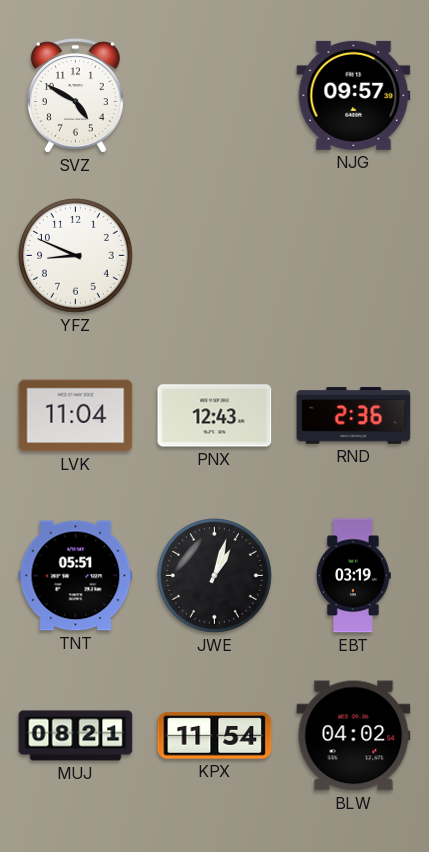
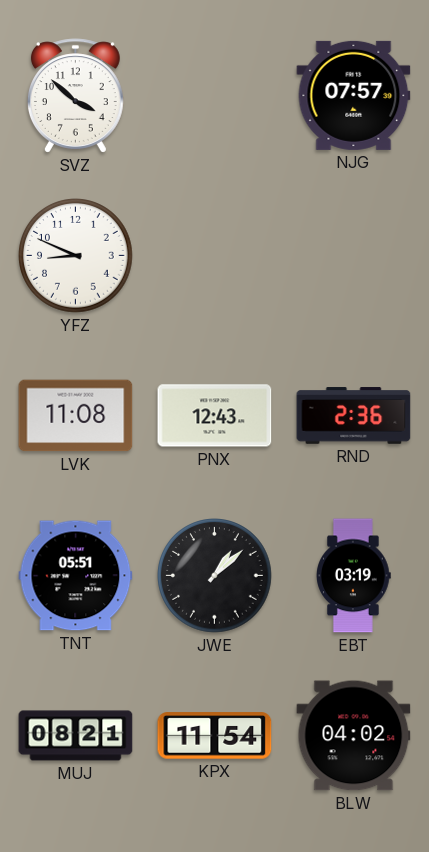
SVZ: 4:50 -> 3:52 (75, 96)
NJG: 09:57 -> 07:57 (354, 95)
LVK: 11:04 -> 11:08 (76, 416)
JWE: 1:03 -> 1:08 (215, 576)
